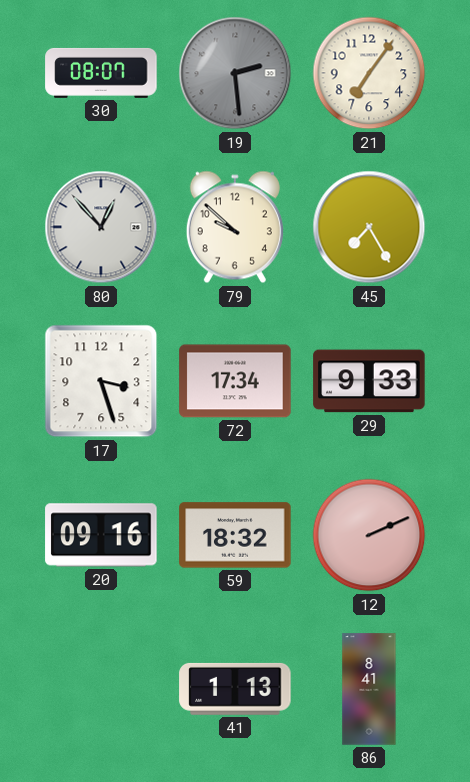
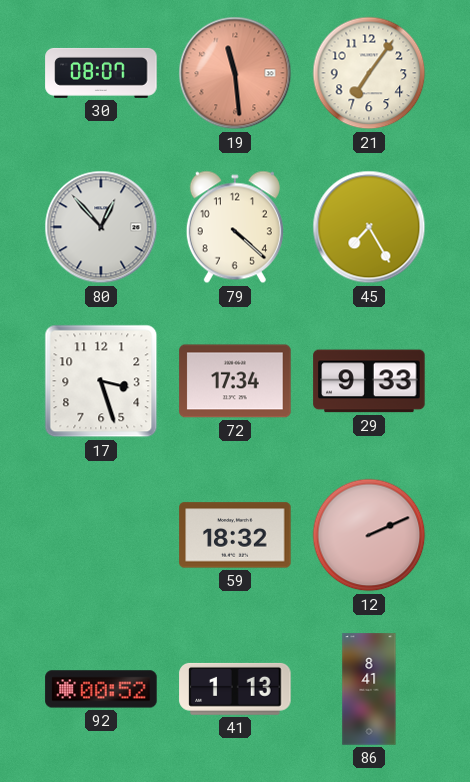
19: 2:29 -> 11:29 (235, 73)
19 dial: grey -> salmon (235, 73)
79: 9:52 -> 4:22 (235, 227)
20: 09:16 -> none (101, 535)
92: none -> 00:52 (101, 689)
